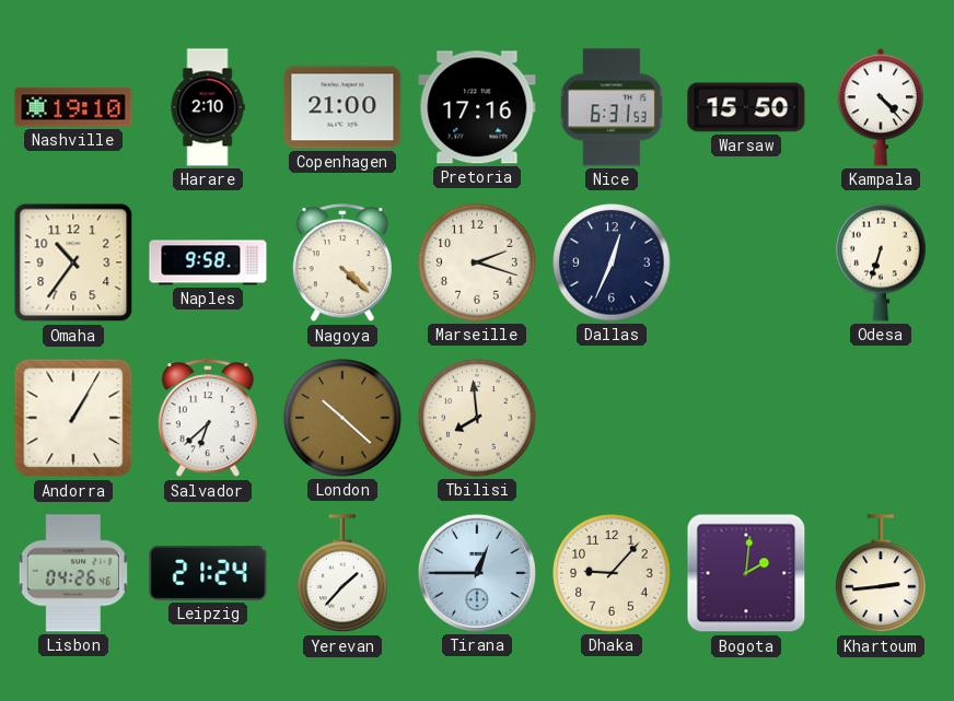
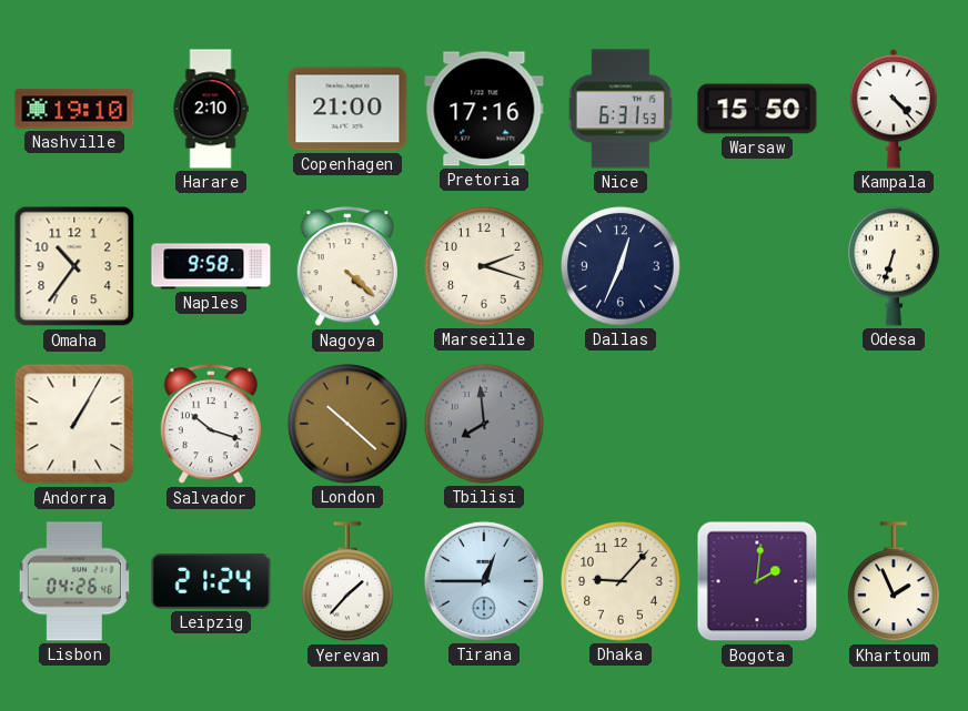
Salvador: 6:38 -> 10:18 (211, 425)
Tbilisi dial: cream -> grey (484, 424)
Khartoum: 2:44 -> 1:56 (895, 582)
